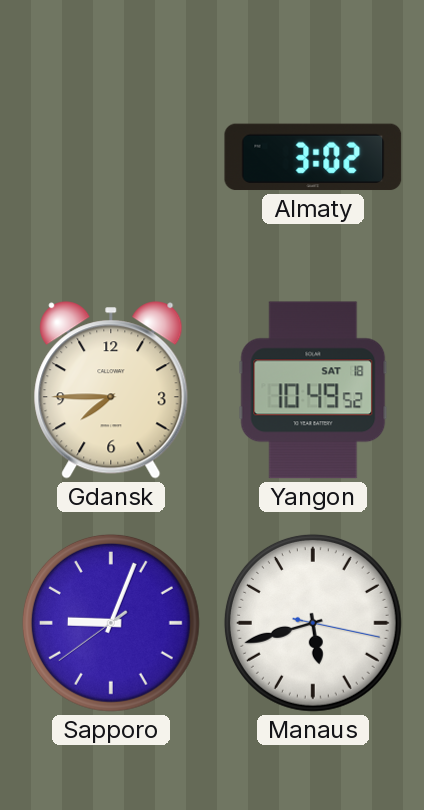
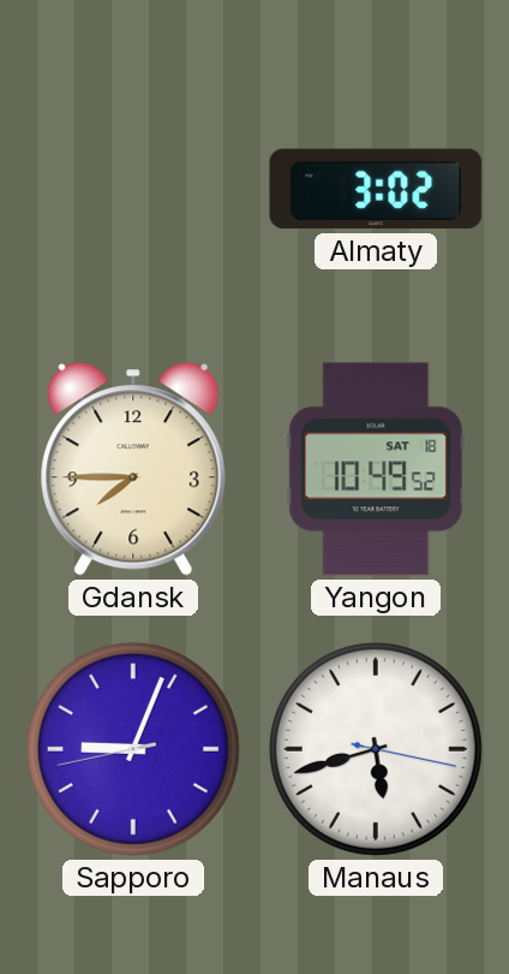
Sapporo: 9:03:39 -> 9:03:43 (133, 749)
